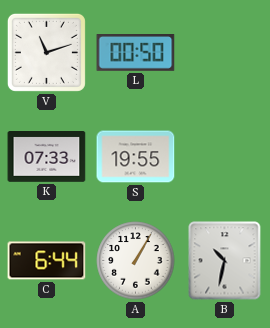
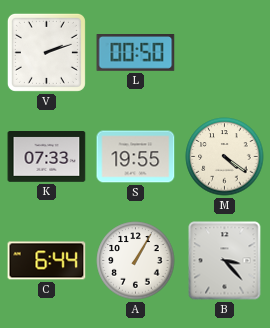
V: 11:12 -> 2:12 (46, 52)
M: none -> 4:21 (225, 157)
B: 10:32 -> 3:23 (225, 261)
